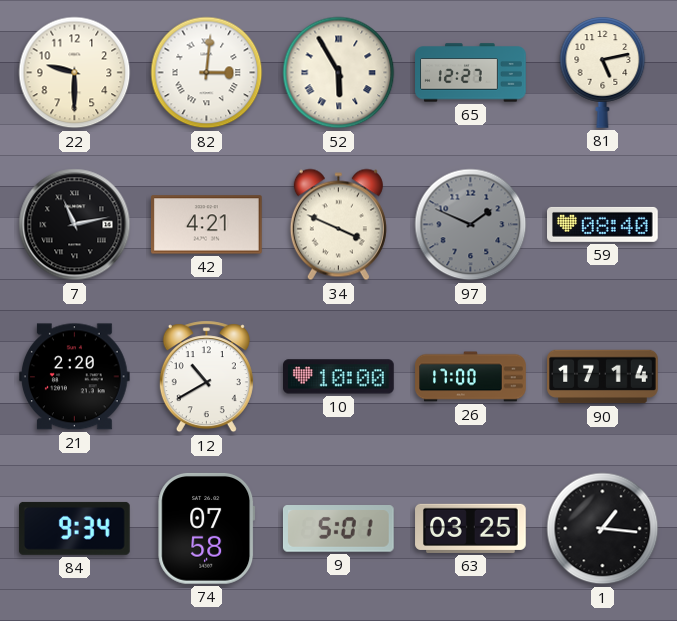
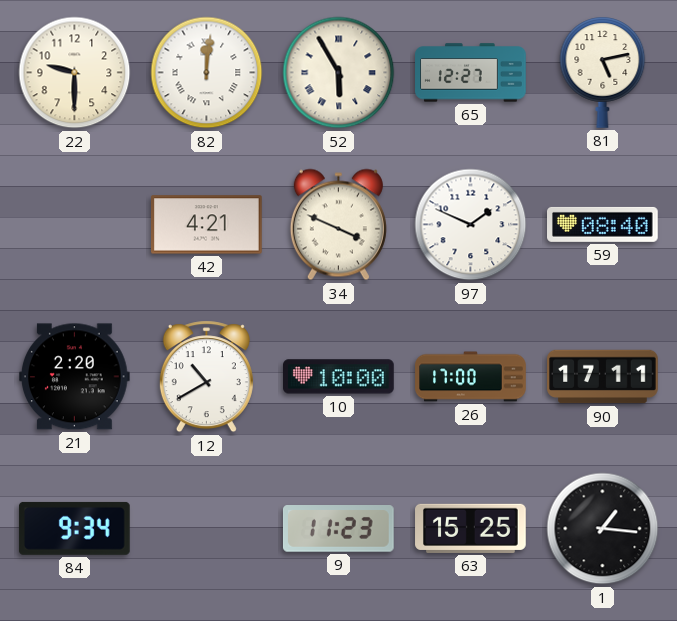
82: 3:01 -> 12:01 (207, 73)
7: 11:13 -> none (75, 225)
97 dial: grey -> white (471, 225)
90: 17:14 -> 17:11 (603, 377)
74: 07:58 -> none (207, 529)
9: 5:01 -> 11:23 (338, 529)
63: 03:25 -> 15:25 (471, 528)
